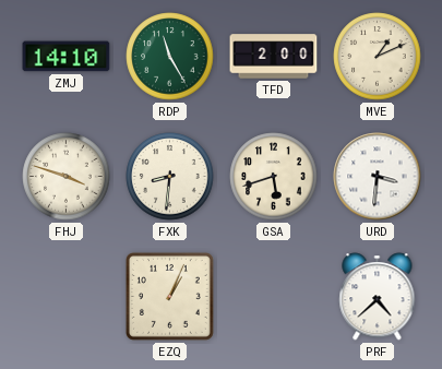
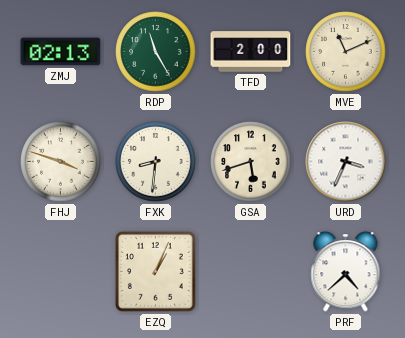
ZMJ: 14:10 -> 02:13 (61, 52)
MVE: 1:11 -> 11:11 (346, 52)
URD: 3:31 -> 3:34 (346, 162)
